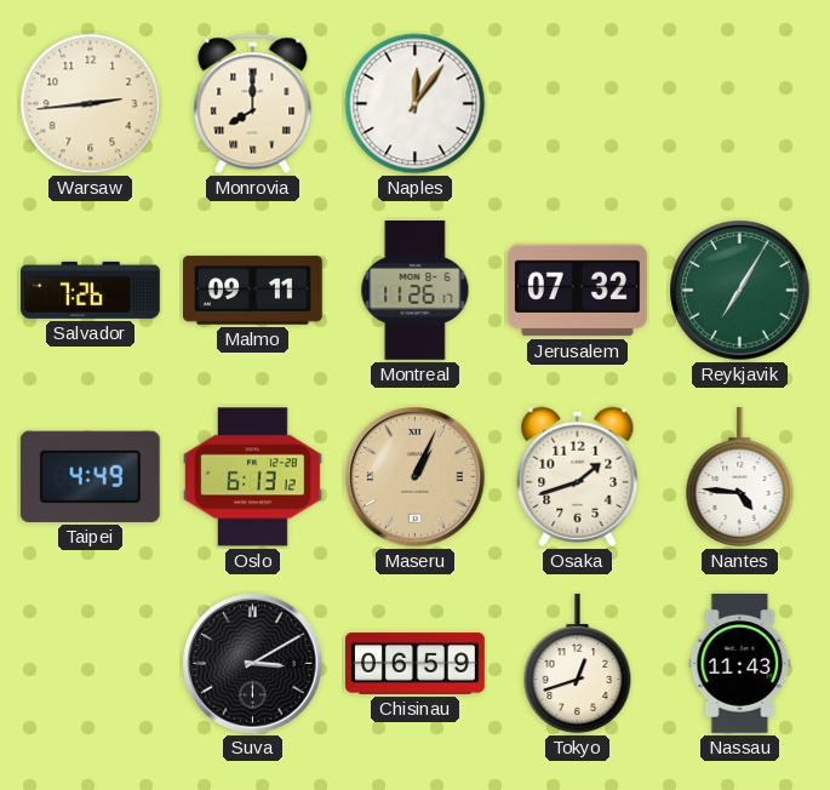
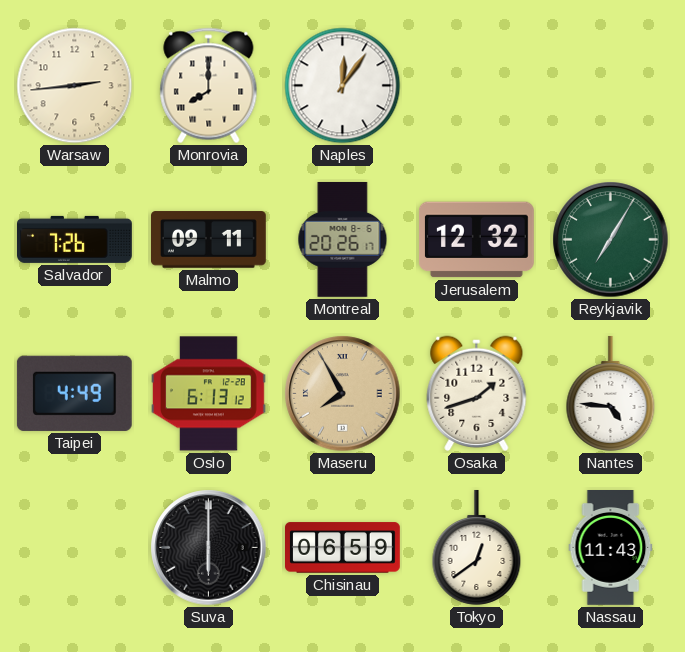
Montreal: 11:26 -> 20:26 (343, 239)
Jerusalem: 07:32 -> 12:32 (476, 240)
Maseru: 1:04 -> 7:55 (343, 394)
Suva: 3:10 -> 6:00 (209, 548)
Tokyo: 12:42 -> 12:39 (477, 547)
